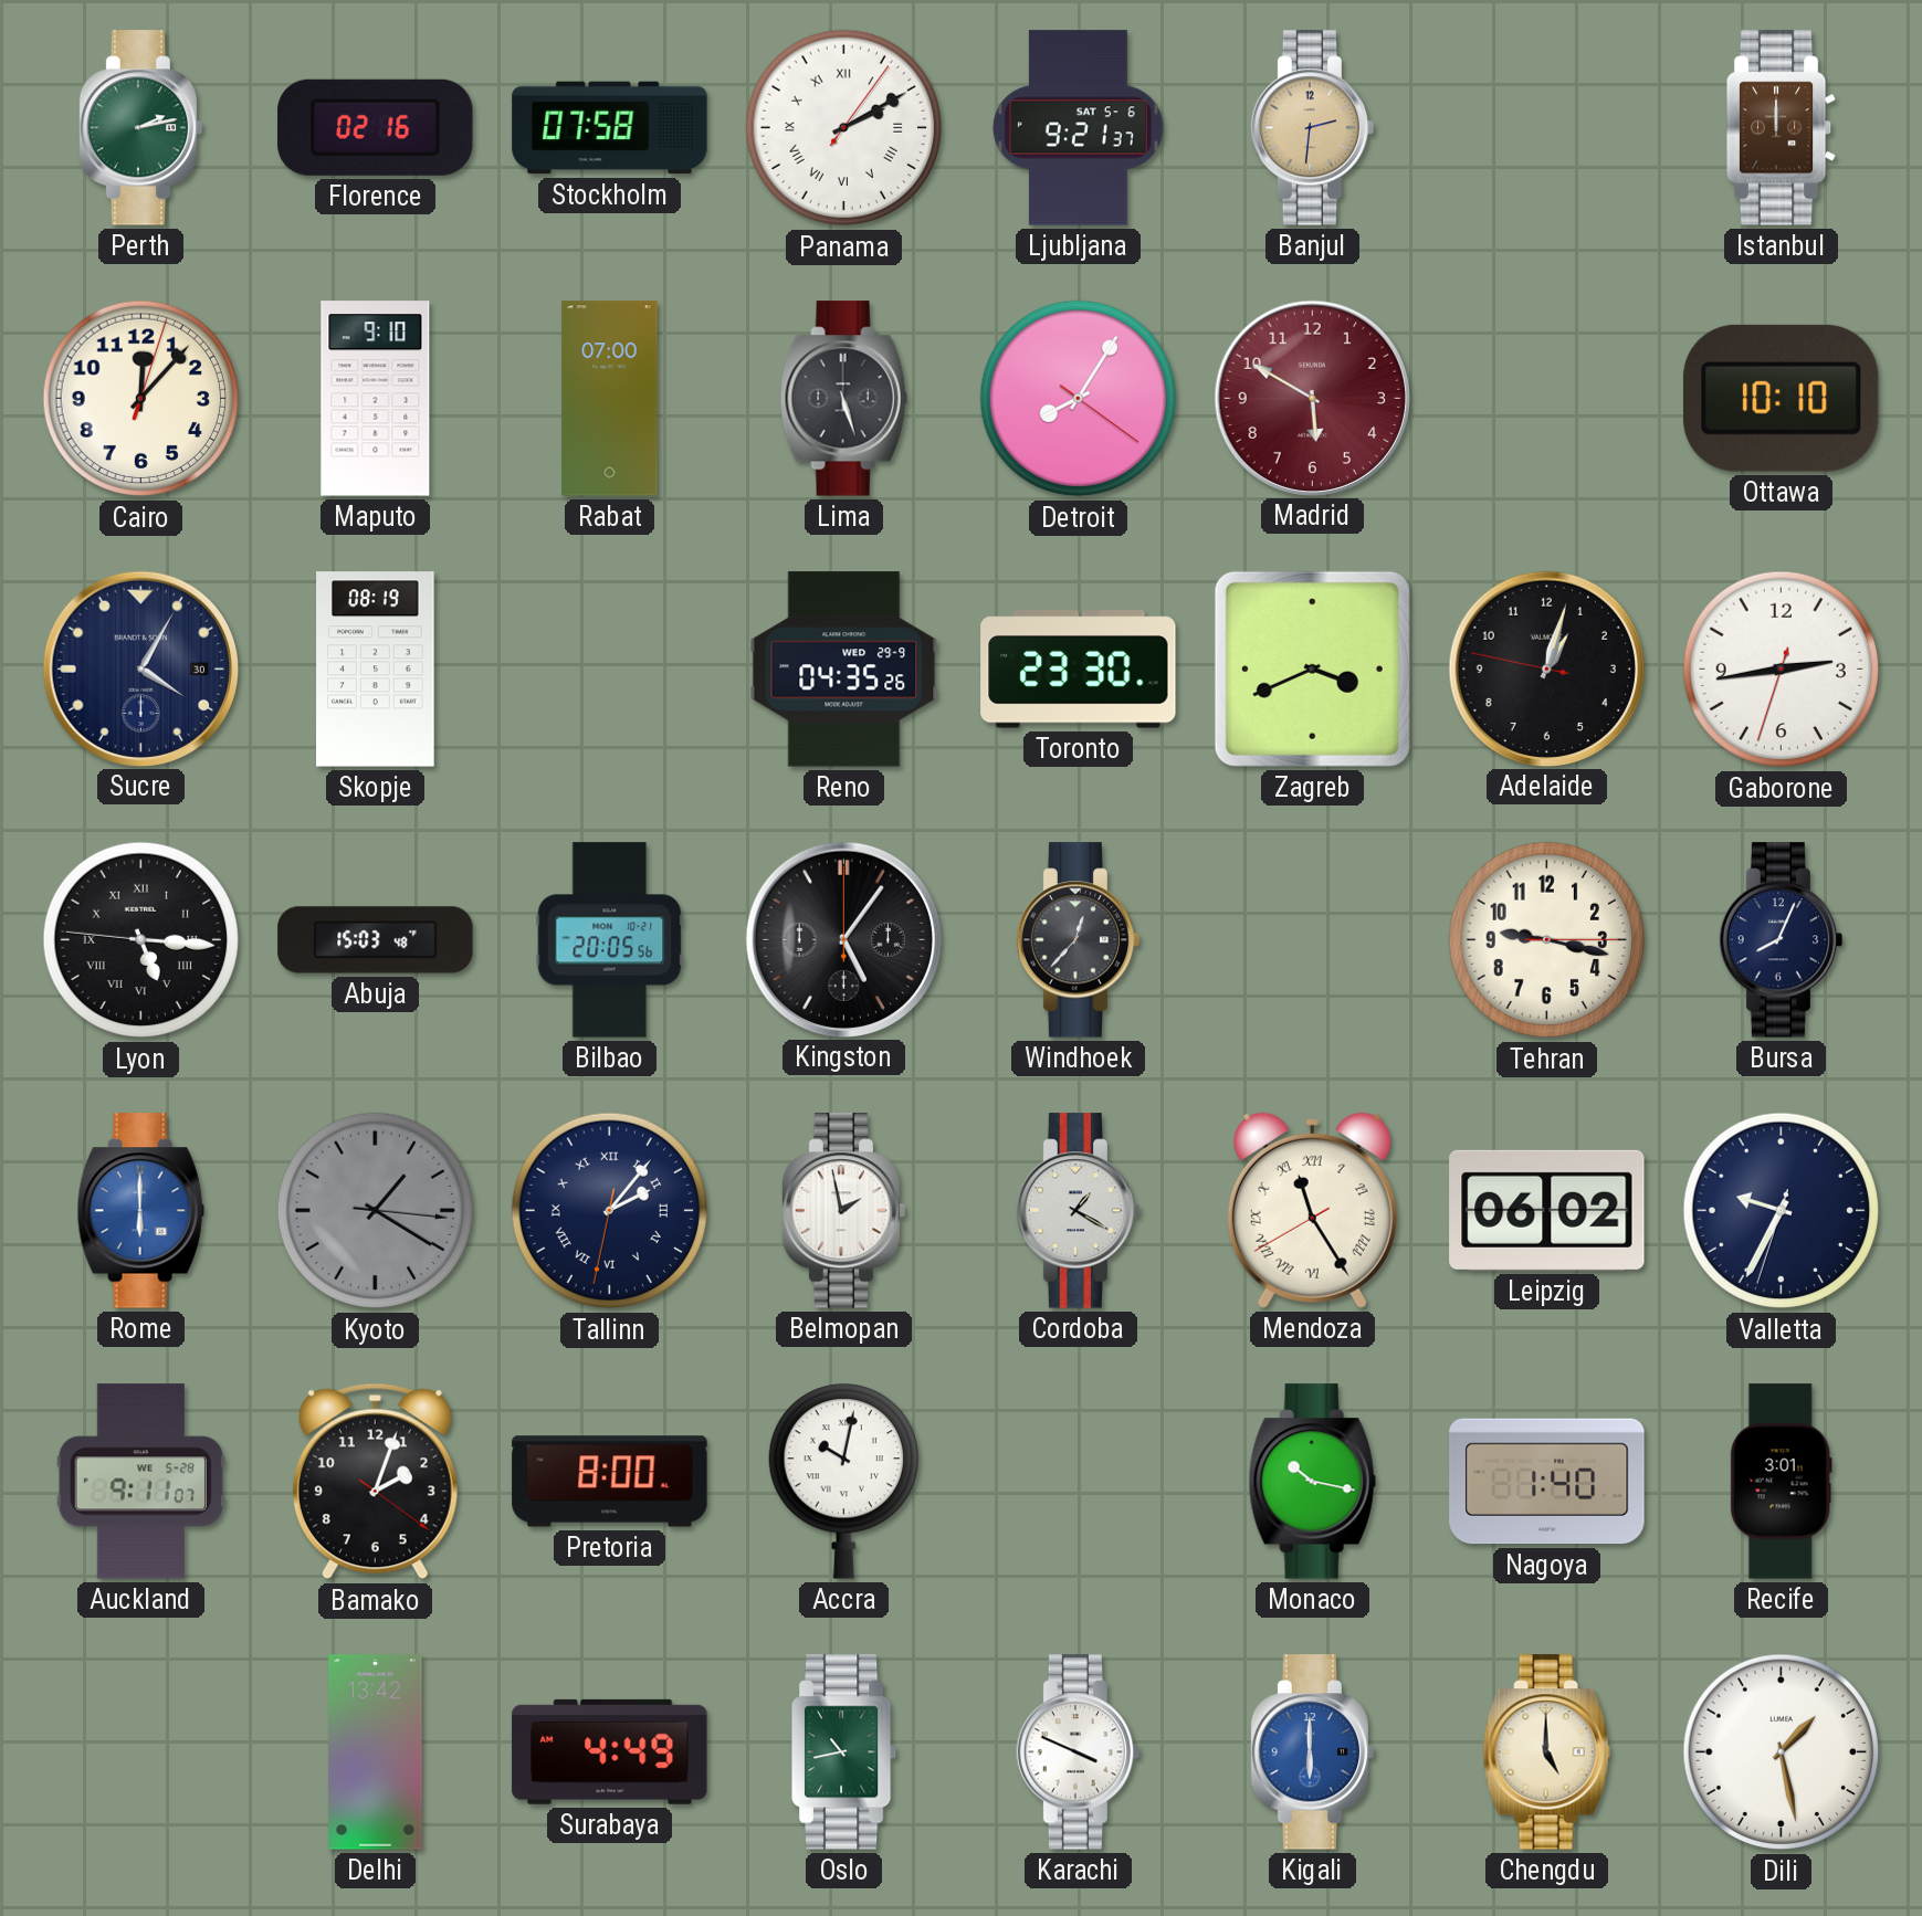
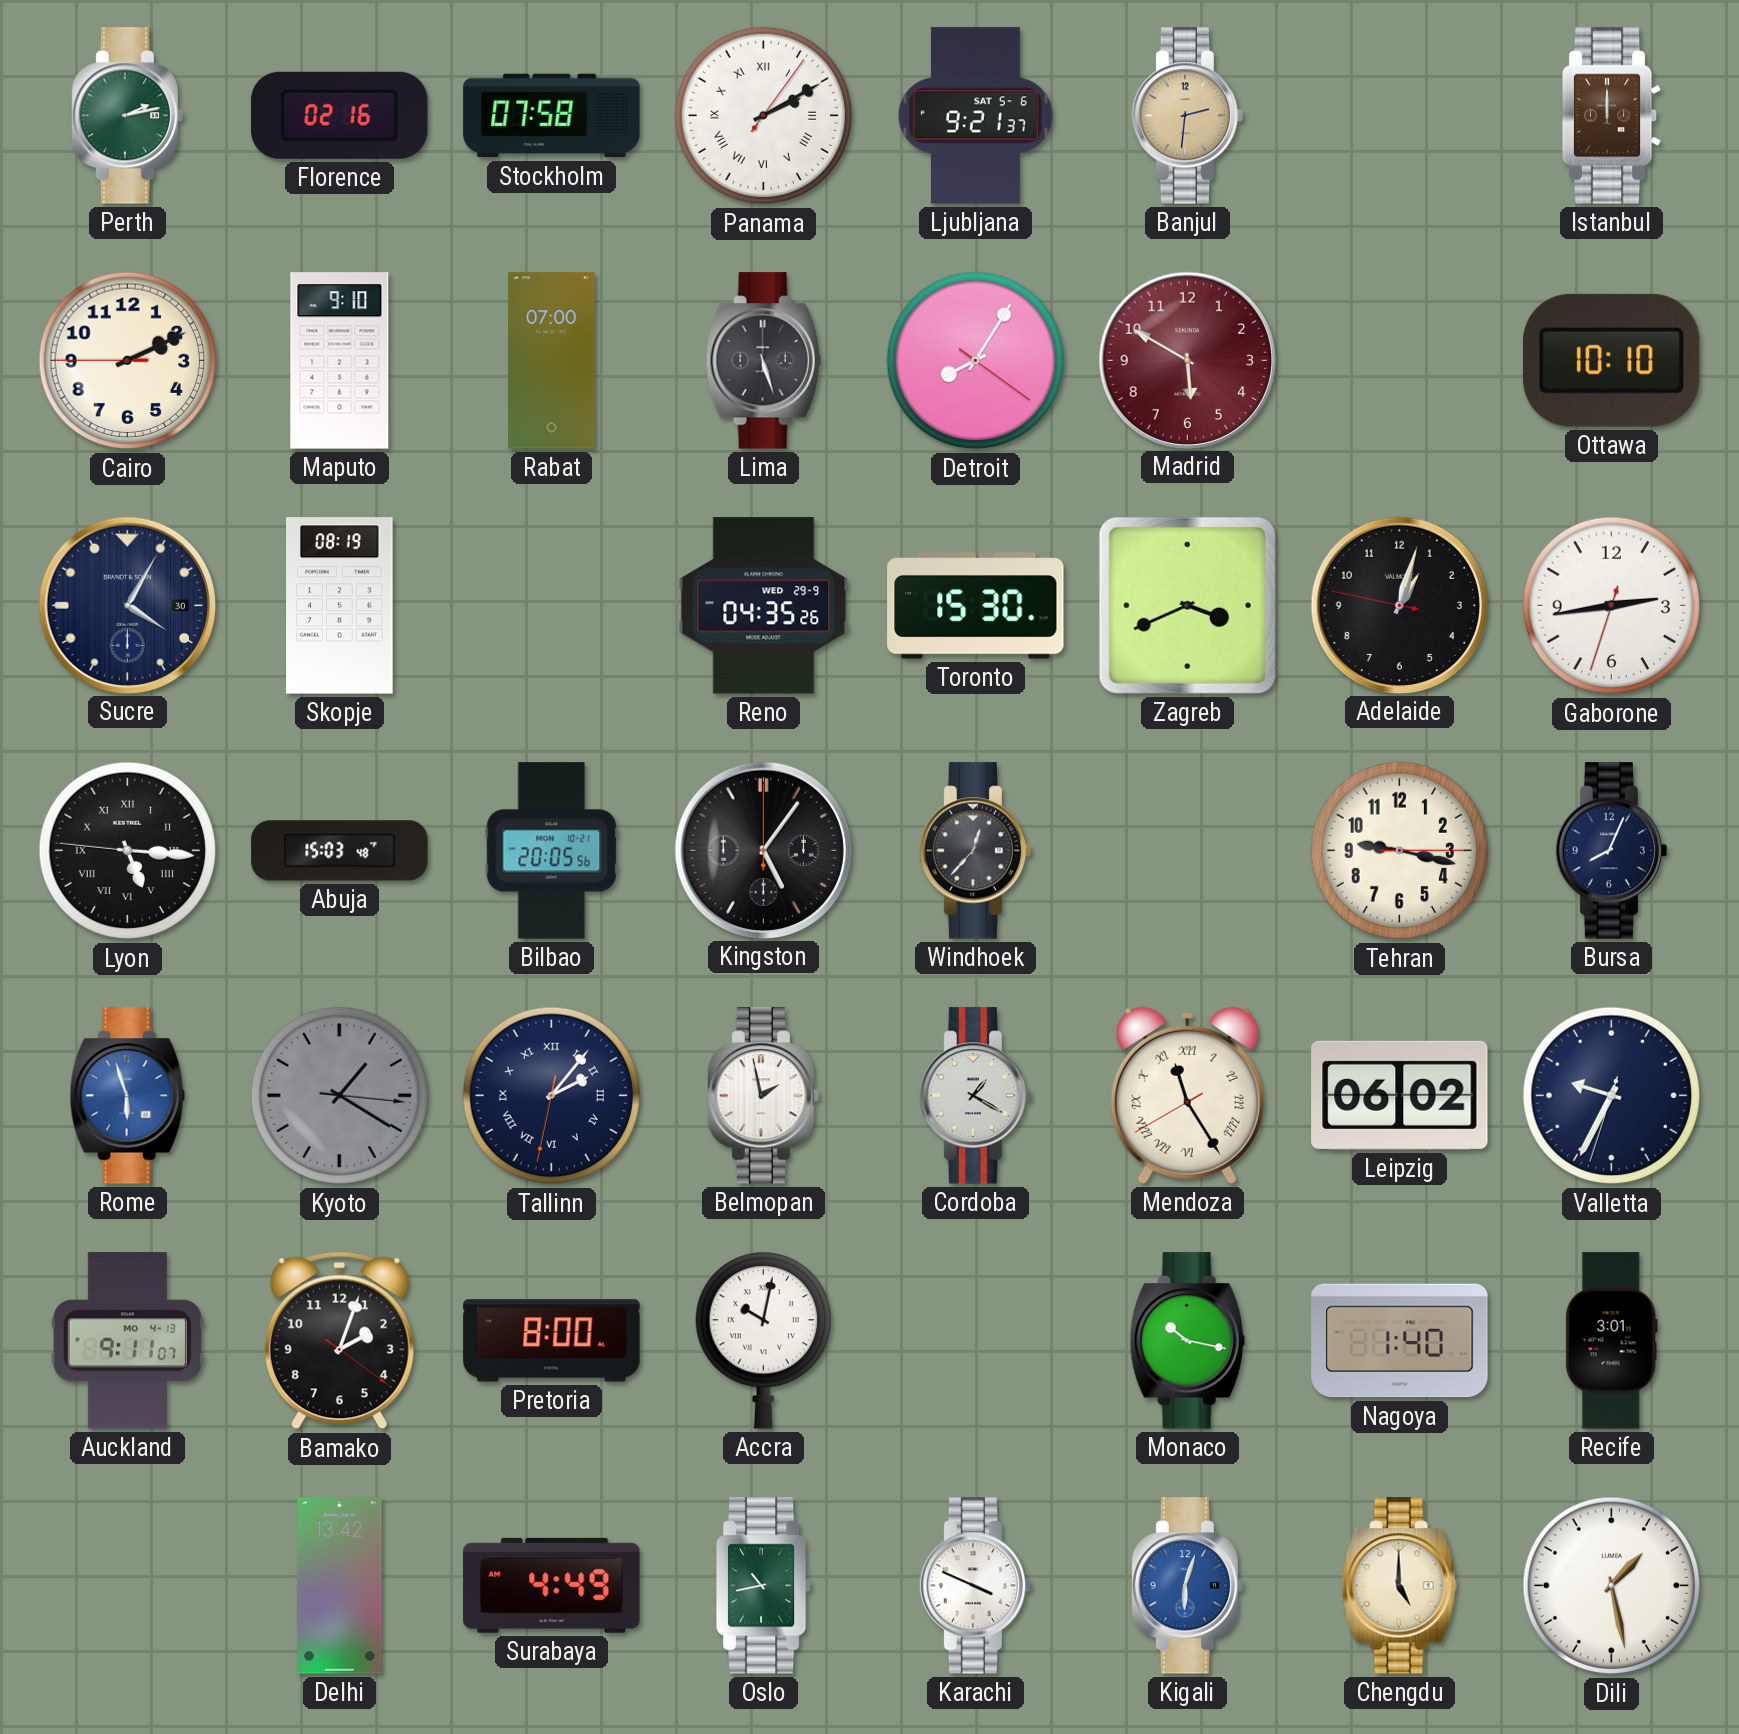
Cairo: 12:07 -> 2:10 (128, 361)
Toronto: 23:30 -> 15:30 (976, 606)
Rome: 6:00 -> 5:57 (127, 1096)
Auckland date: WE 5-28 -> MO 4-13 (127, 1341)
Kigali: 6:00 -> 6:03 (1188, 1586)
